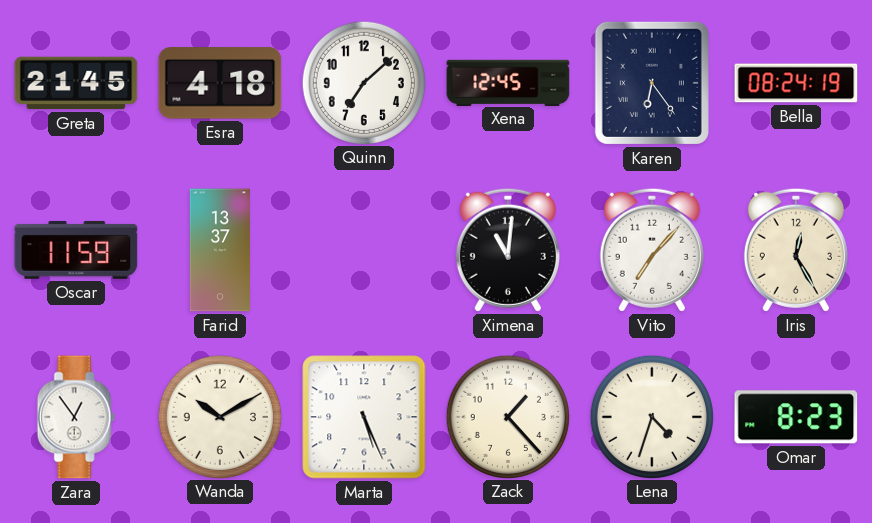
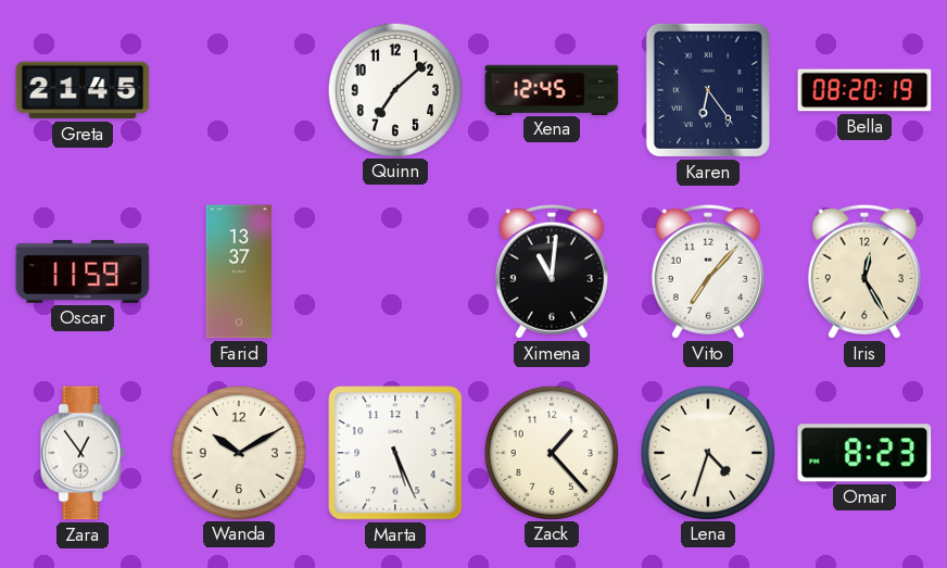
Esra: 4:18 -> none (220, 83)
Bella: 08:24 -> 08:20 (864, 90)
